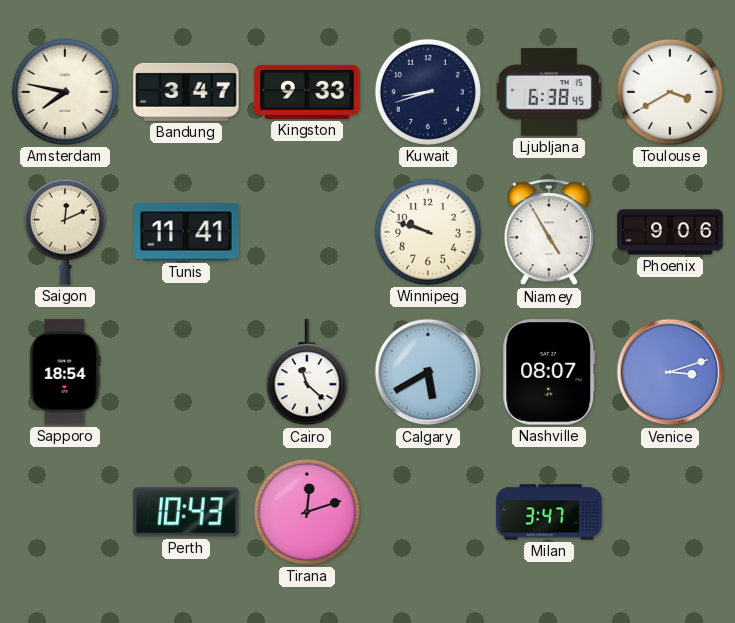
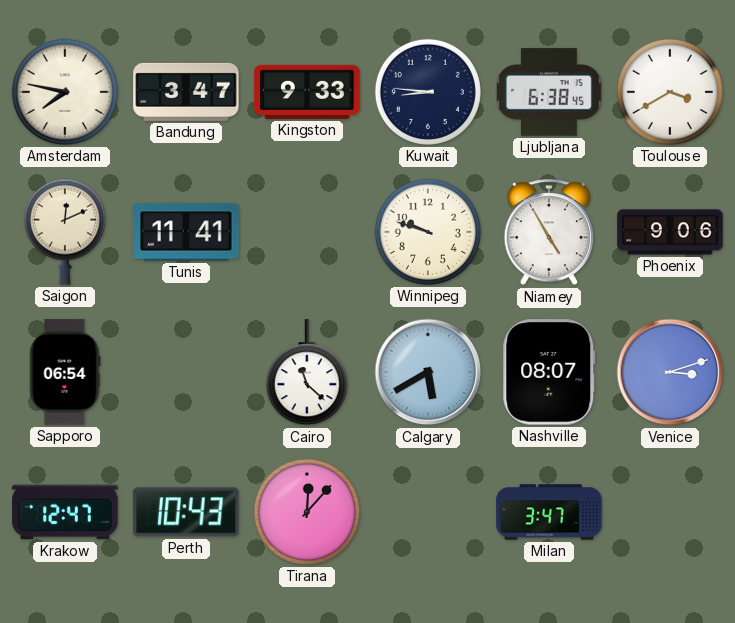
Kuwait: 8:42 -> 8:46 (428, 92)
Sapporo: 18:54 -> 06:54 (65, 372)
Krakow: none -> 12:47 (65, 512)
Tirana: 12:12 -> 12:07 (307, 512)
